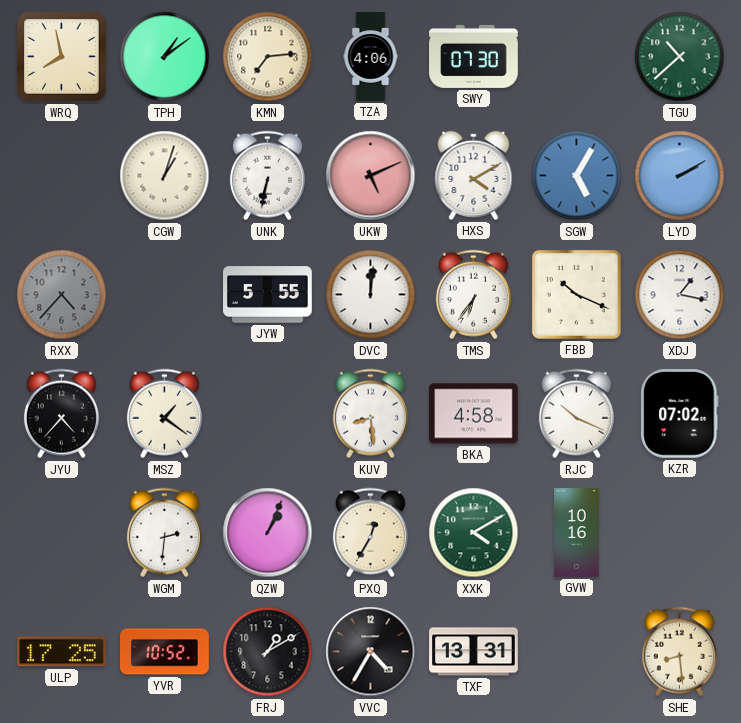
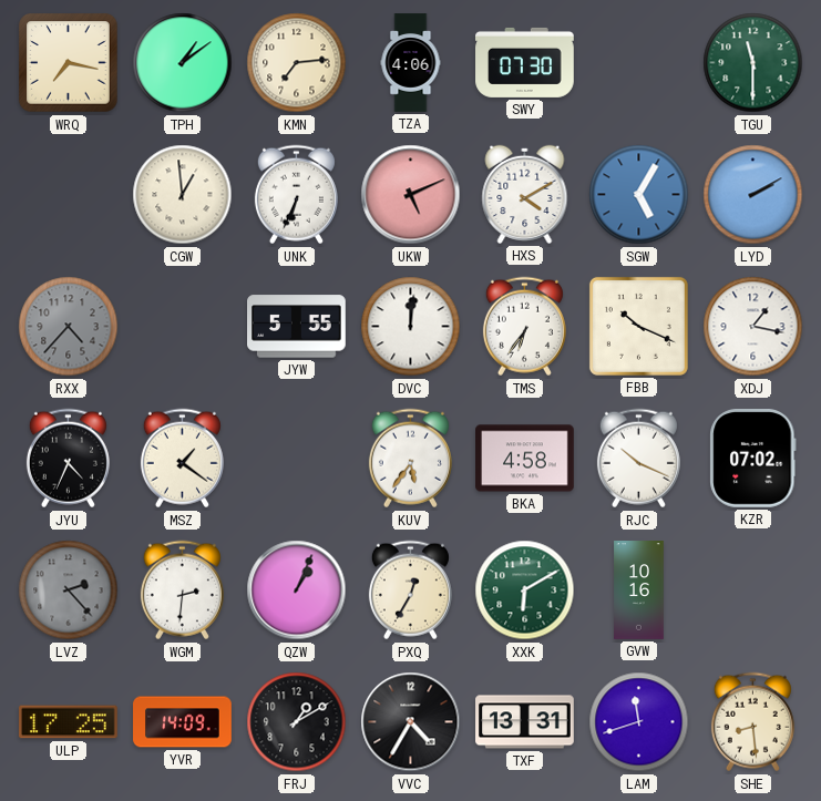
WRQ: 7:58 -> 7:17 (69, 63)
TGU: 10:38 -> 11:30 (753, 63)
CGW: 1:03 -> 12:59 (183, 195)
UNK: 6:32 -> 6:34 (296, 195)
JYU: 4:37 -> 4:34 (68, 459)
KUV: 8:29 -> 5:36 (410, 459)
LVZ: none -> 2:23 (69, 591)
XXK: 4:10 -> 6:10 (525, 591)
YVR: 10:52 -> 14:09 (183, 722)
LAM: none -> 11:42 (639, 722)
